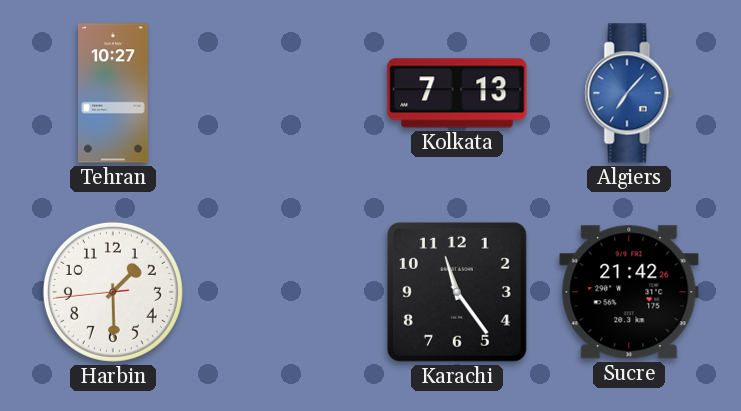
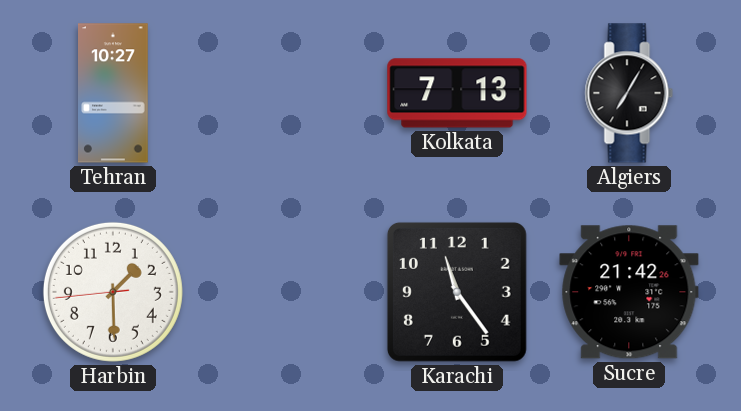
Algiers: 7:07 -> 7:05 (629, 93)
Algiers dial: blue -> black (629, 93)
